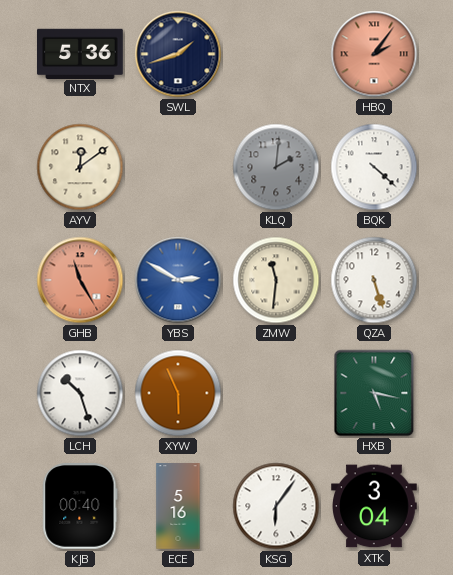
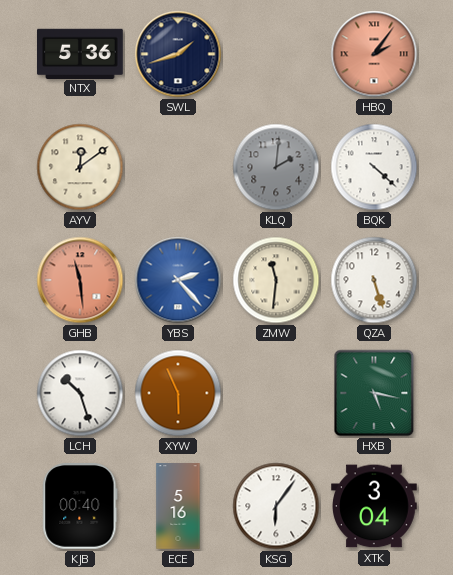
GHB: 11:25 -> 11:29 (80, 280)
YBS: 2:50 -> 2:23 (178, 280)
